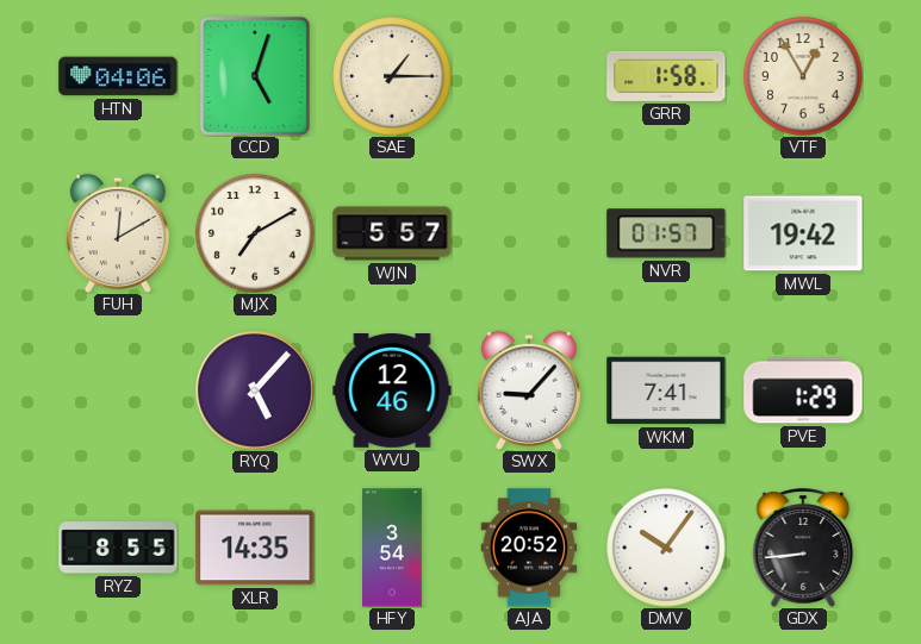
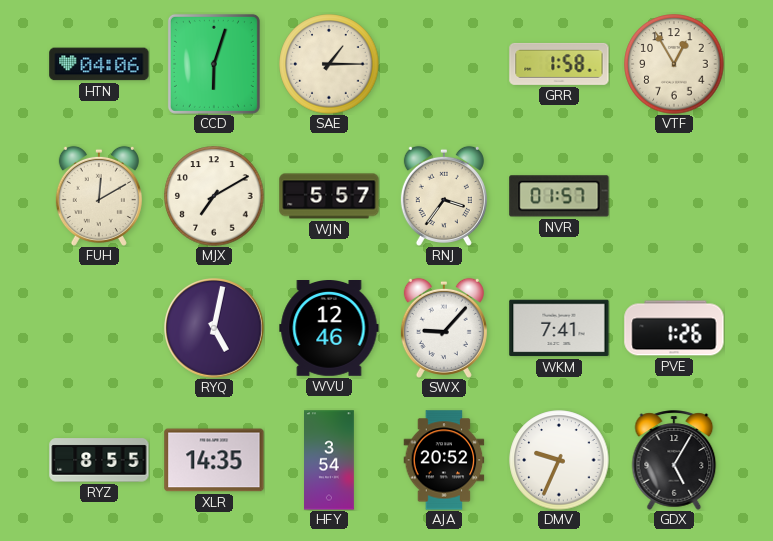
CCD: 5:03 -> 6:03 (214, 64)
RNJ: none -> 3:36 (444, 195)
MWL: 19:42 -> none (803, 233)
RYQ: 5:07 -> 5:02 (215, 329)
PVE: 1:29 -> 1:26 (674, 328)
DMV: 10:06 -> 9:34 (559, 460)
GDX: 8:44 -> 5:05 (674, 460)
